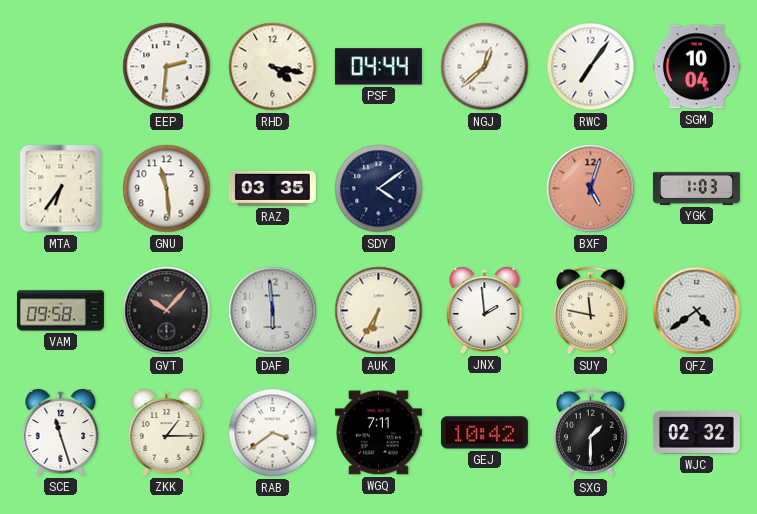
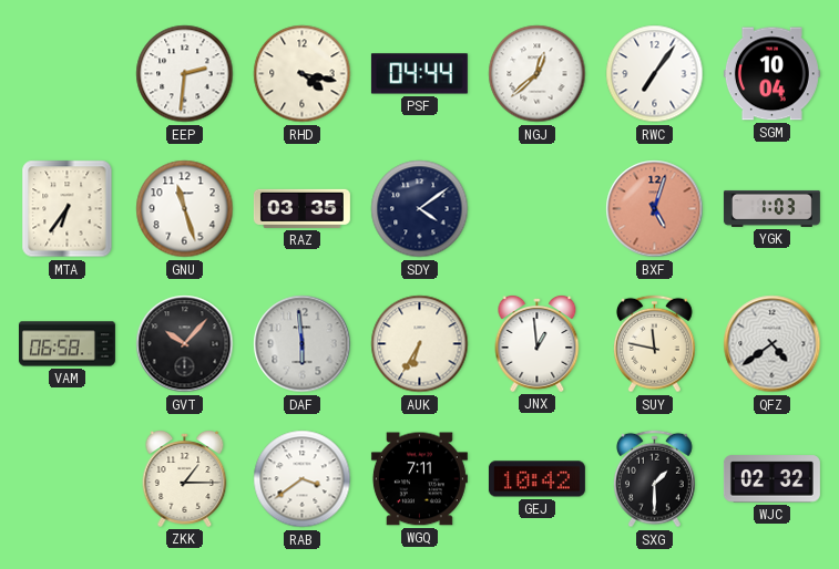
GNU: 11:29 -> 11:27 (185, 209)
VAM: 09:58 -> 06:58 (66, 344)
JNX: 1:59 -> 12:59 (538, 344)
SCE: 11:27 -> none (61, 433)
